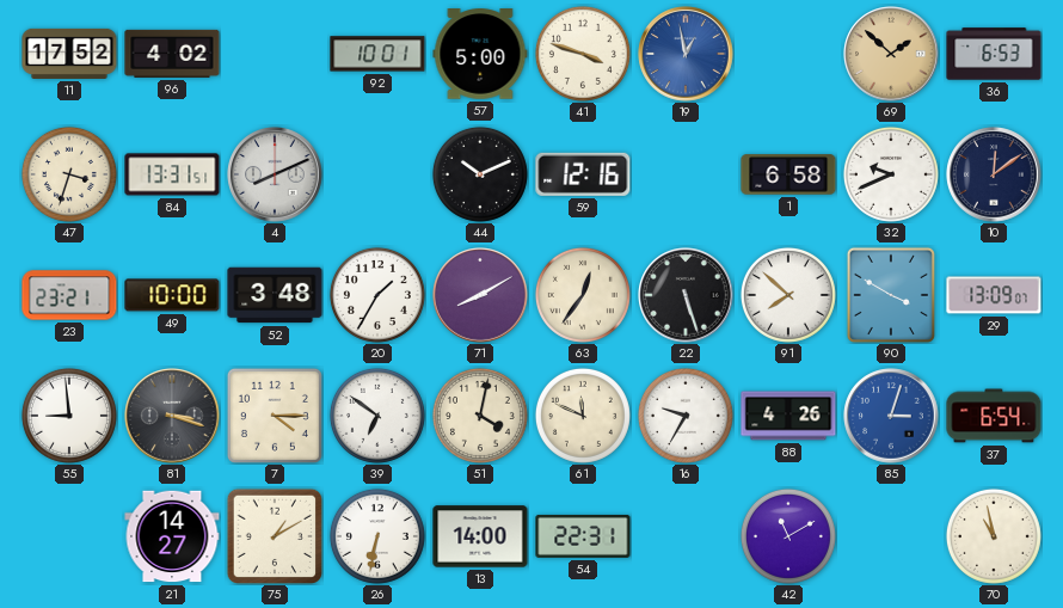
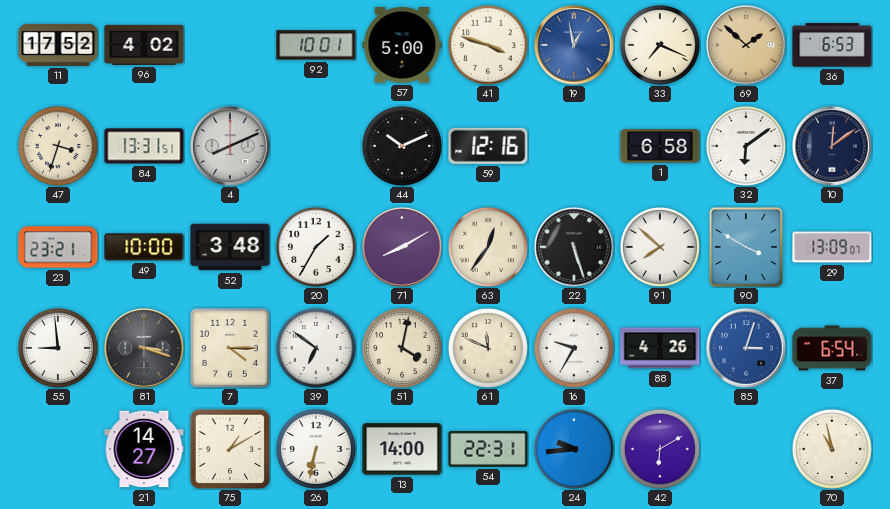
33: none -> 7:19 (660, 45)
32: 9:41 -> 6:09 (746, 146)
24: none -> 9:44 (574, 449)
42: 11:10 -> 6:10 (660, 449)
